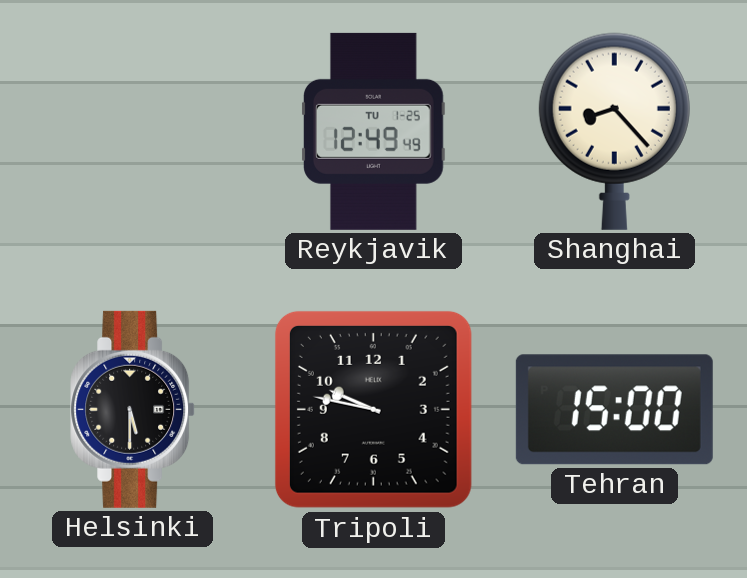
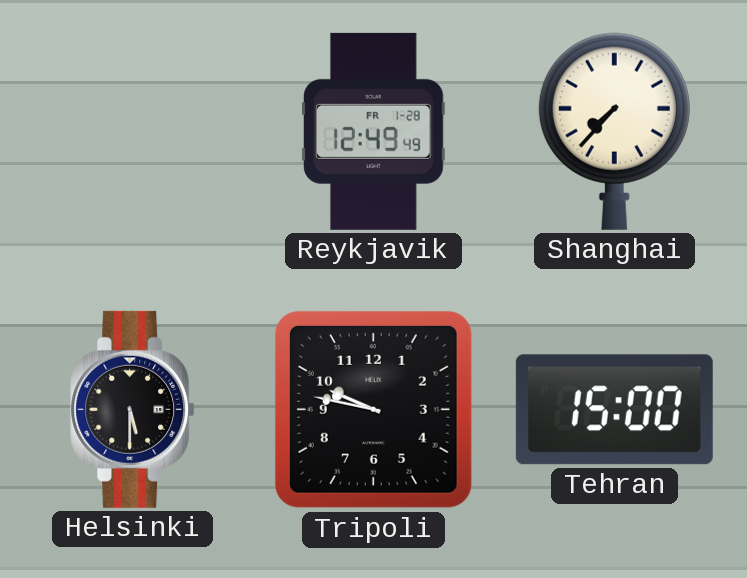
Reykjavik date: TU 1-25 -> FR 1-28 (374, 131)
Shanghai: 8:23 -> 7:37 (614, 131)
